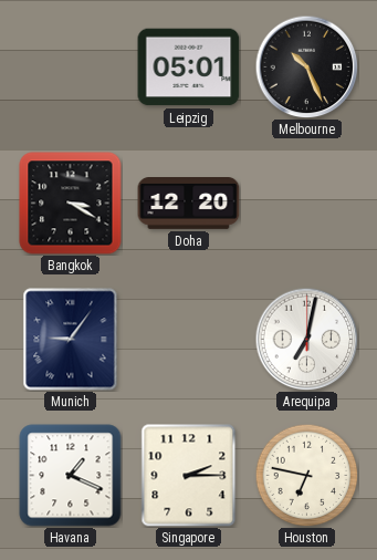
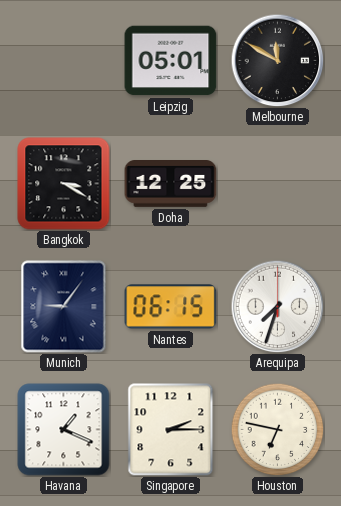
Melbourne: 10:26 -> 11:50 (277, 60)
Doha: 12:20 -> 12:25 (171, 184)
Nantes: none -> 06:15 (171, 307)
Arequipa: 7:02 -> 7:33 (277, 306)
